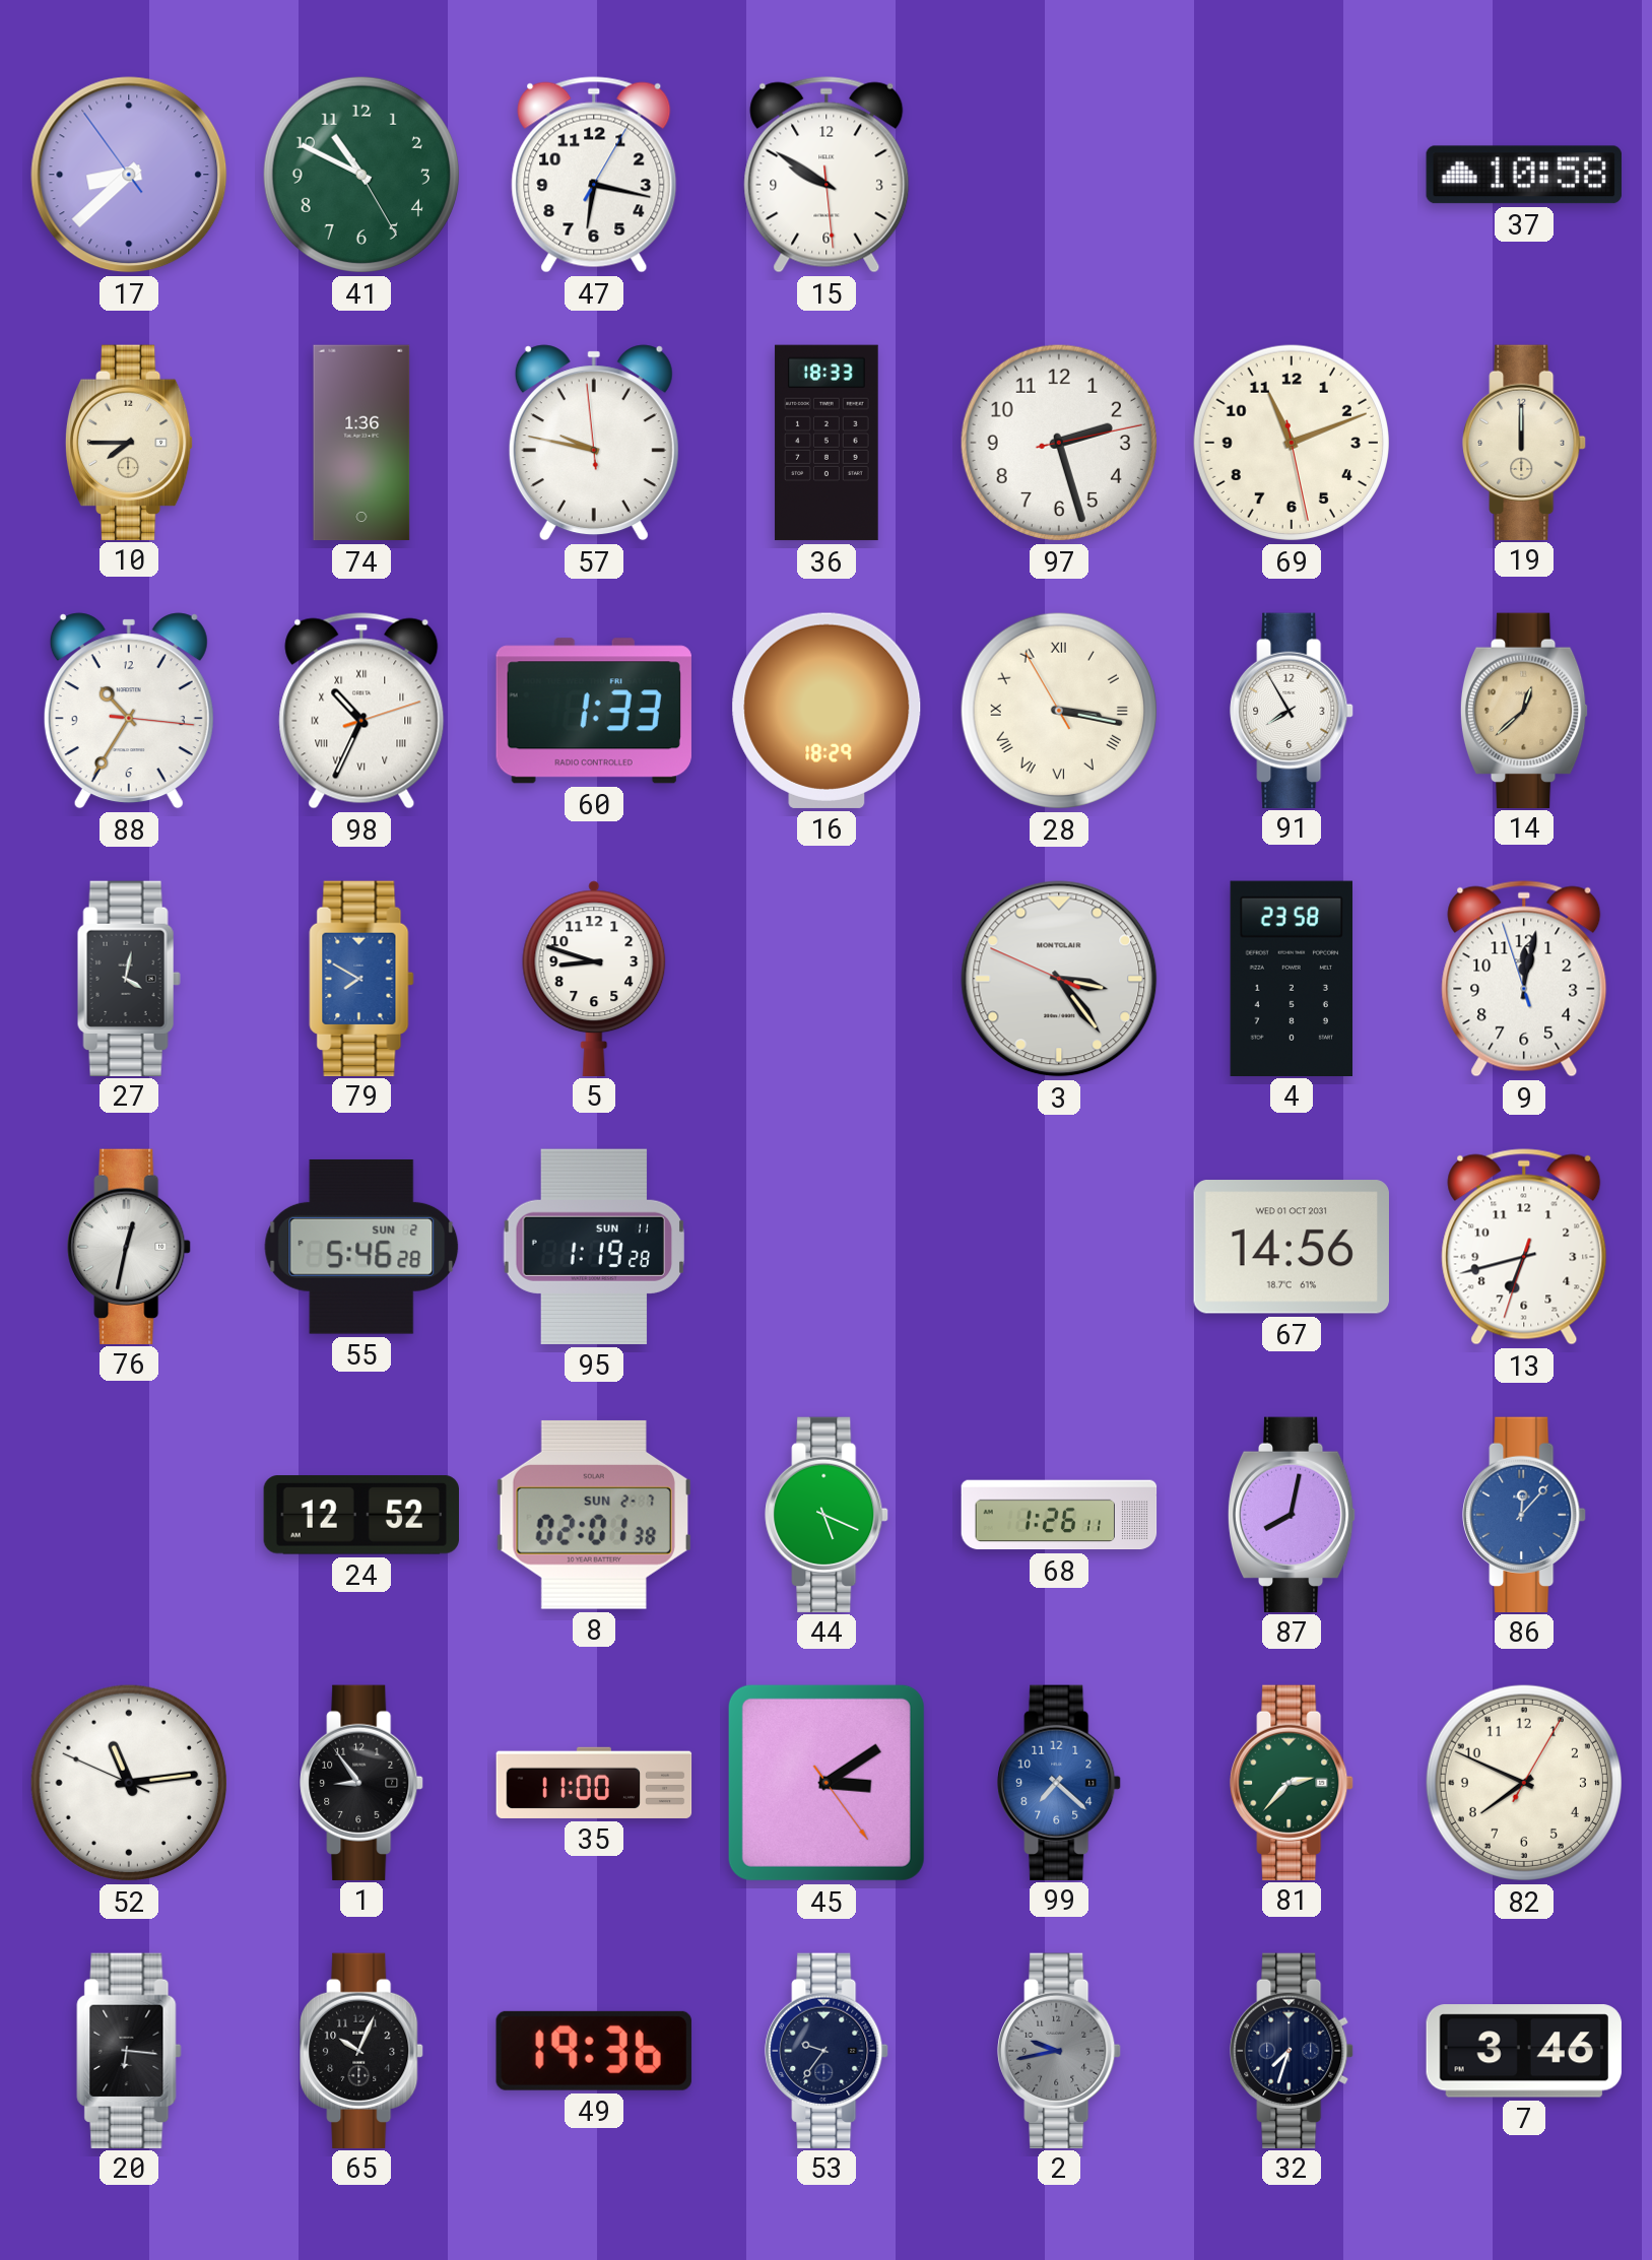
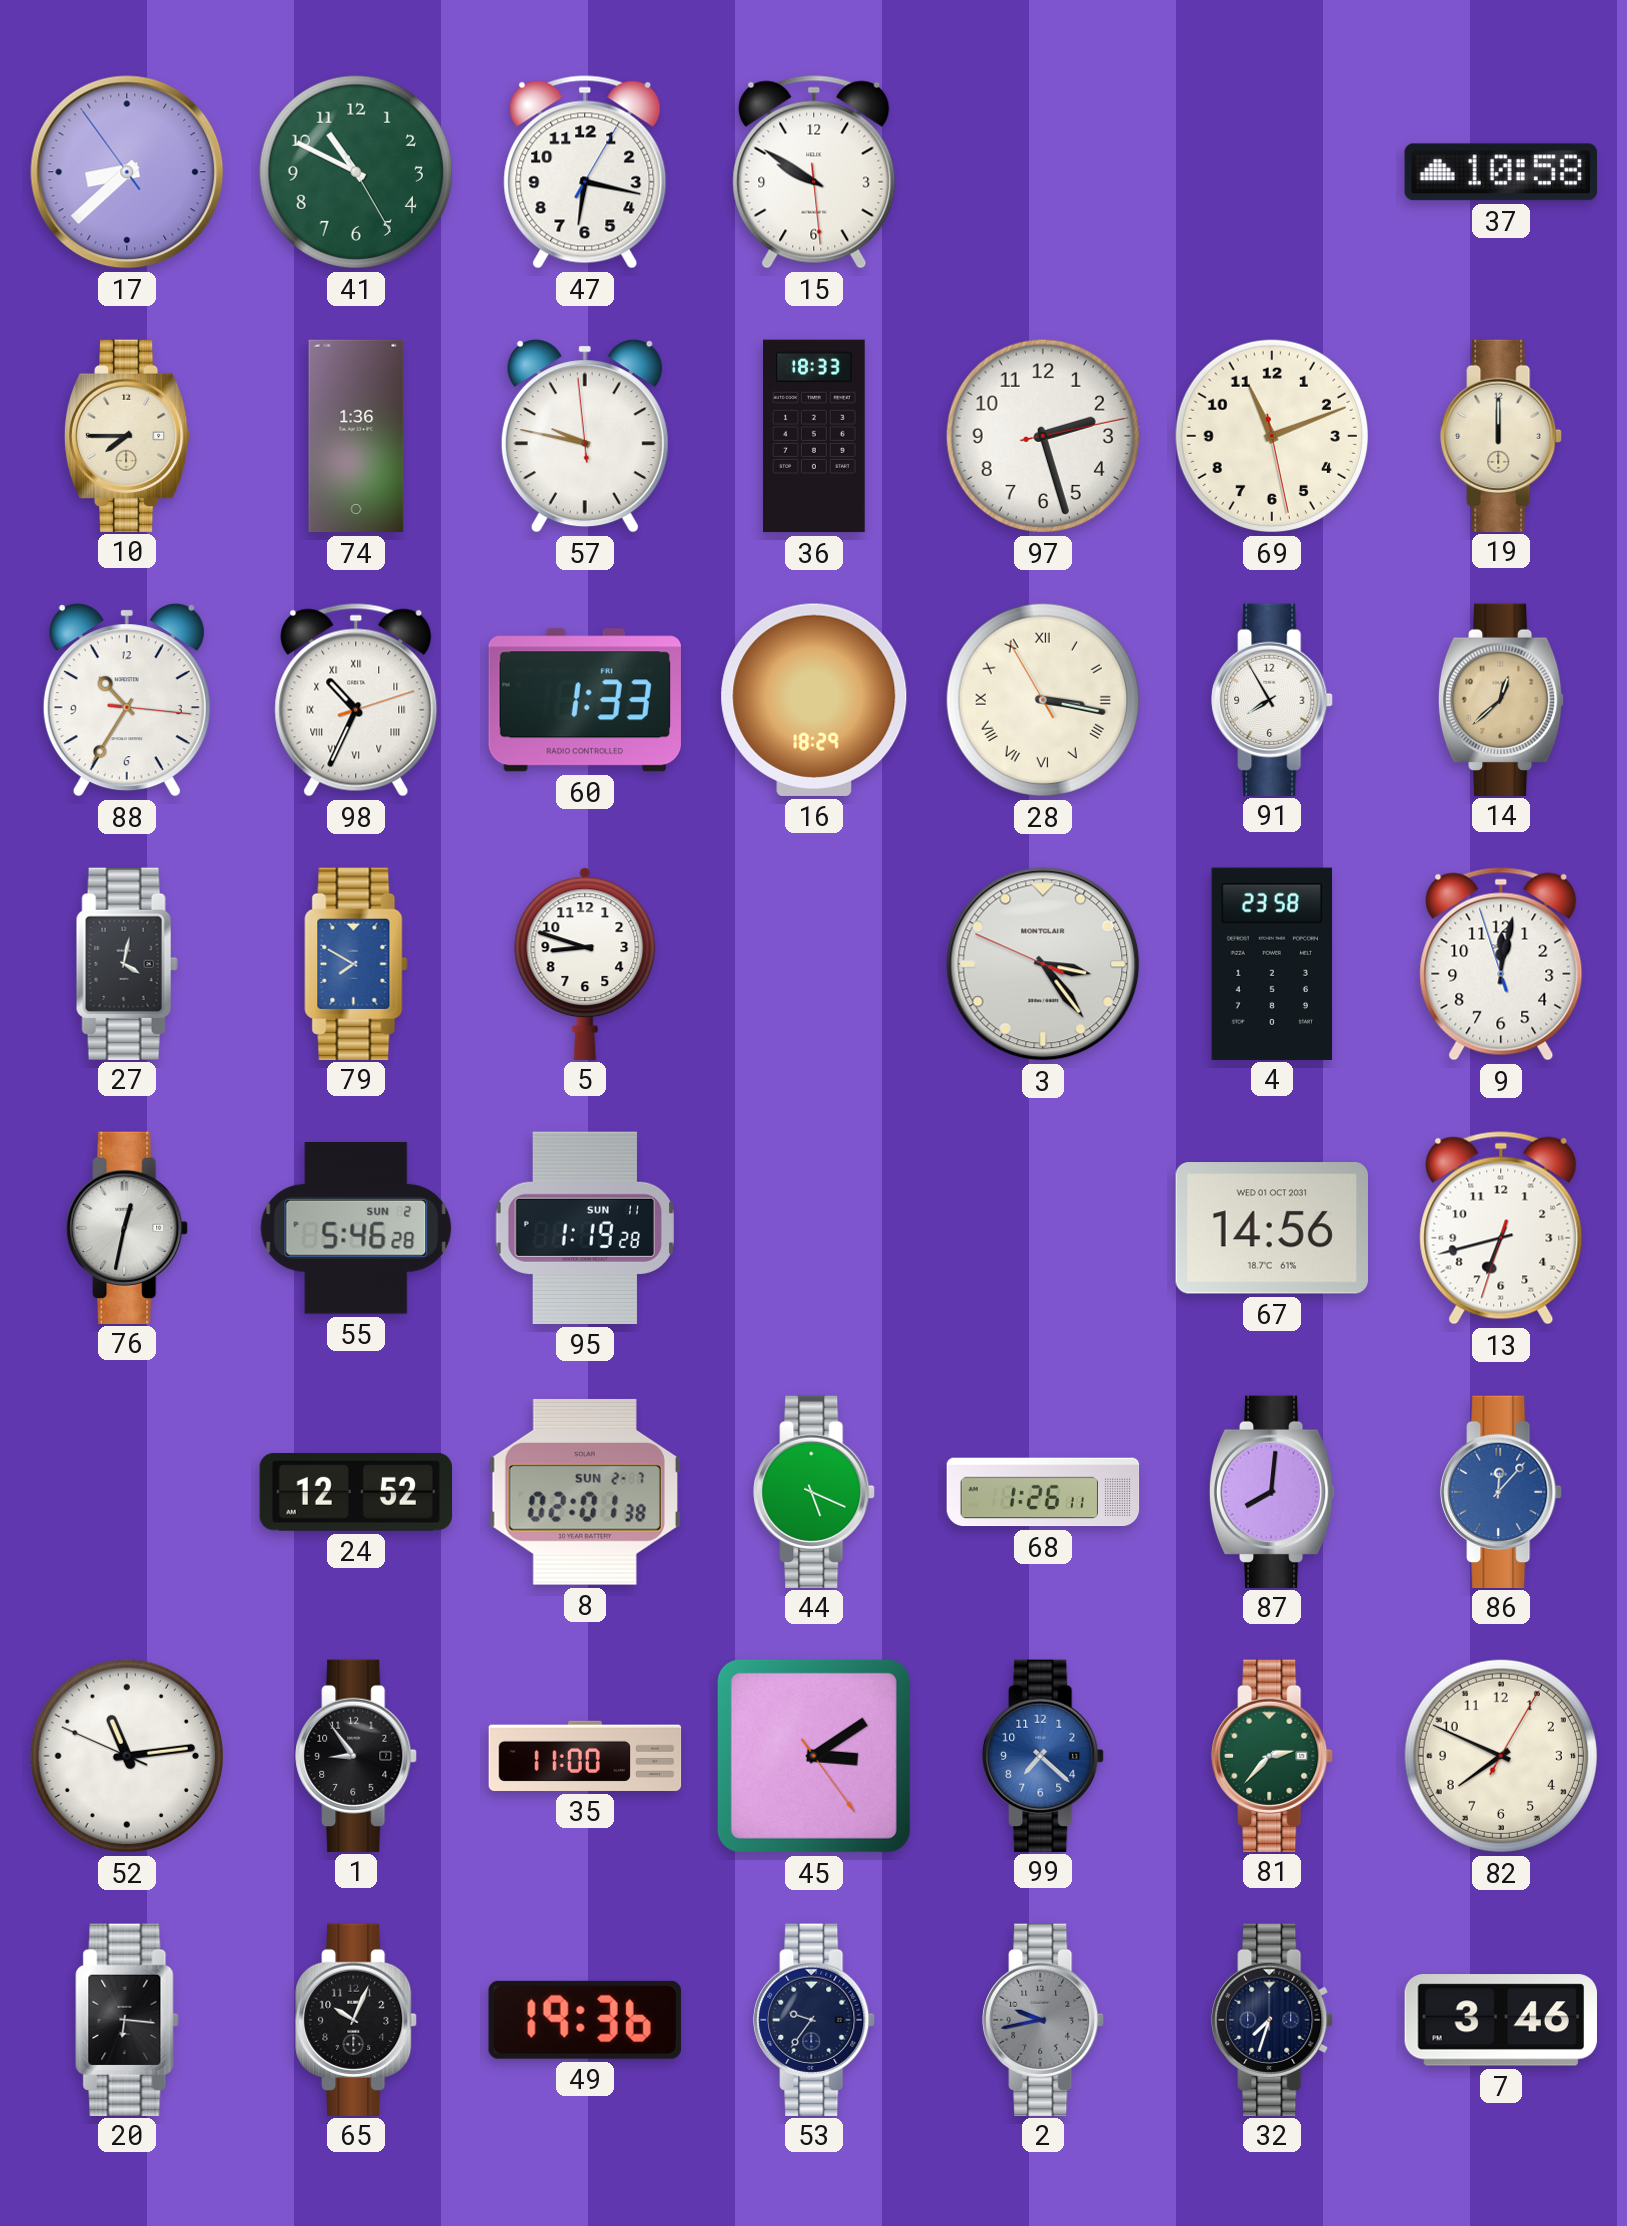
87: 8:02 -> 8:01 (1272, 1491)
